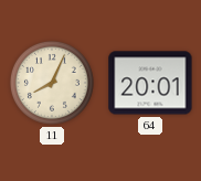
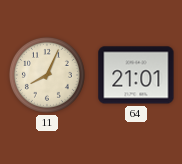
64: 20:01 -> 21:01 (136, 75)
